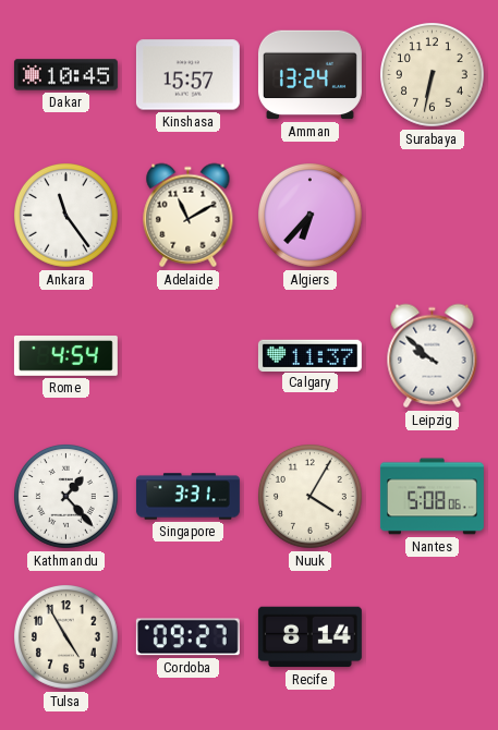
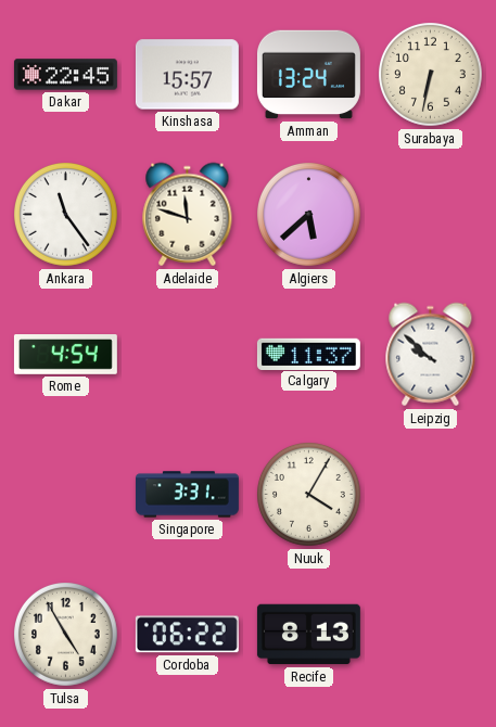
Dakar: 10:45 -> 22:45 (65, 75)
Adelaide: 11:10 -> 11:48 (188, 215)
Algiers: 6:37 -> 5:38 (309, 215)
Kathmandu: 1:23 -> none (66, 497)
Nantes: 5:08 -> none (432, 497)
Cordoba: 09:27 -> 06:22 (187, 635)
Recife: 8:14 -> 8:13 (308, 635)
